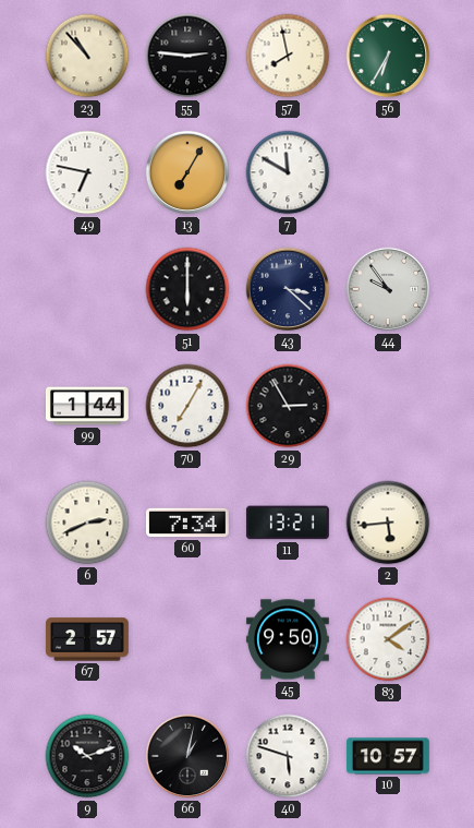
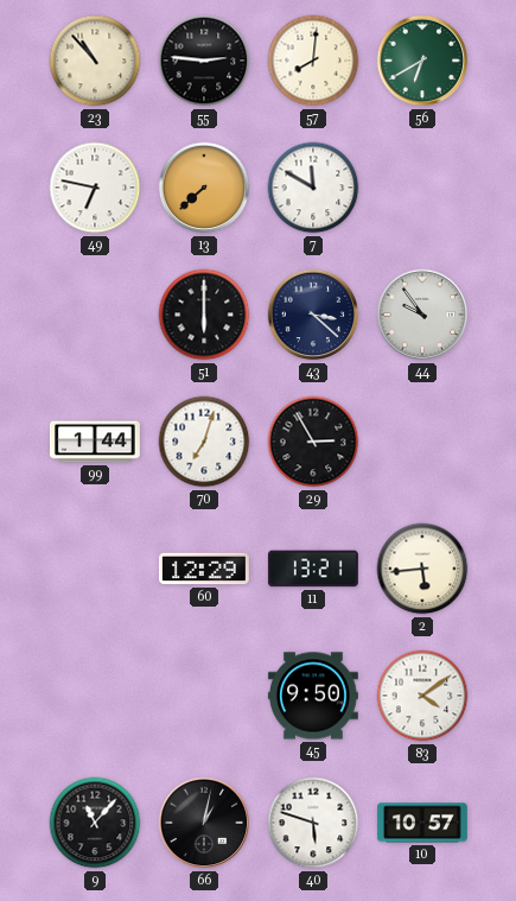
57: 7:58 -> 8:01 (313, 61)
56: 6:35 -> 6:40 (422, 61)
13: 7:05 -> 7:38 (204, 188)
70: 7:05 -> 7:03 (204, 442)
6: 2:41 -> none (87, 523)
60: 7:34 -> 12:29 (204, 569)
67: 2:57 -> none (87, 639)
9: 10:12 -> 11:07 (95, 823)
